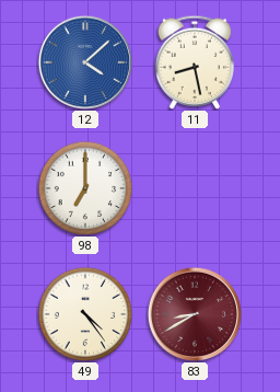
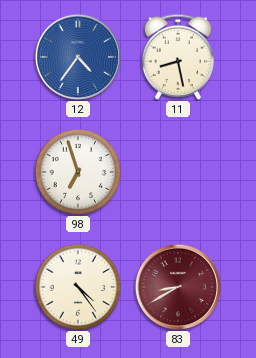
12: 4:08 -> 4:36 (77, 56)
98: 7:00 -> 6:57 (78, 172)
